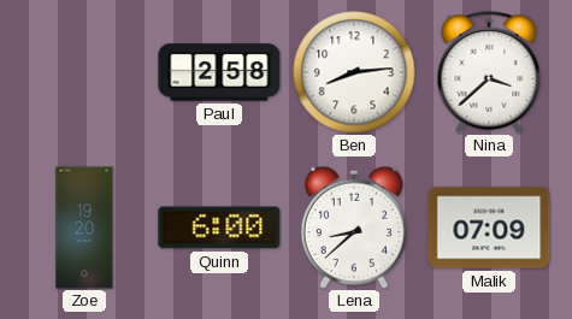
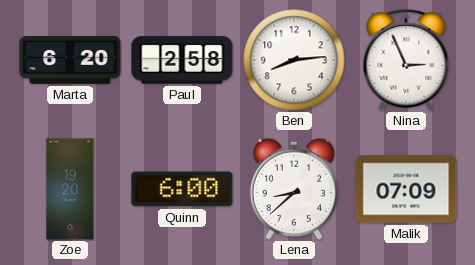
Marta: none -> 6:20 (70, 61)
Nina: 3:38 -> 2:56 (406, 61)
